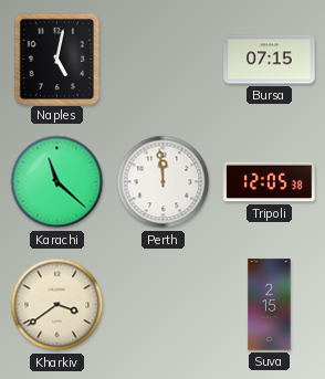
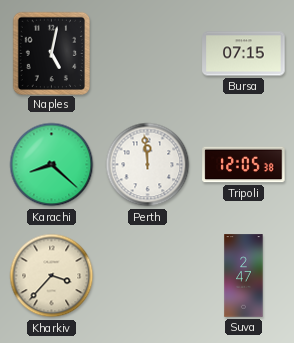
Karachi: 11:22 -> 8:22 (52, 165)
Kharkiv: 3:39 -> 3:37 (52, 276)
Suva: 2:15 -> 2:47 (244, 276)
